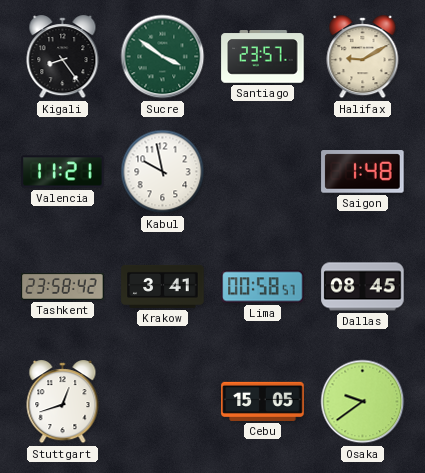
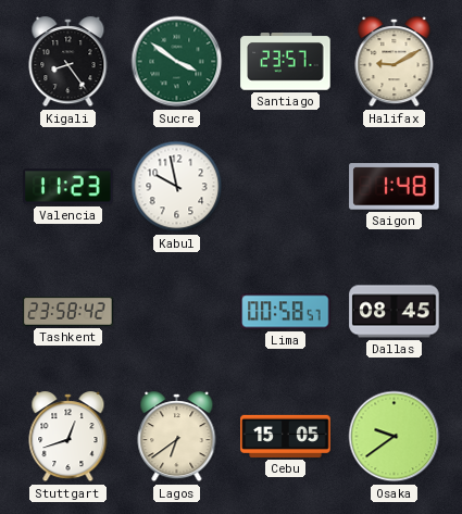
Valencia: 11:21 -> 11:23 (68, 187)
Krakow: 3:41 -> none (163, 286)
Lagos: none -> 6:39 (177, 437)
